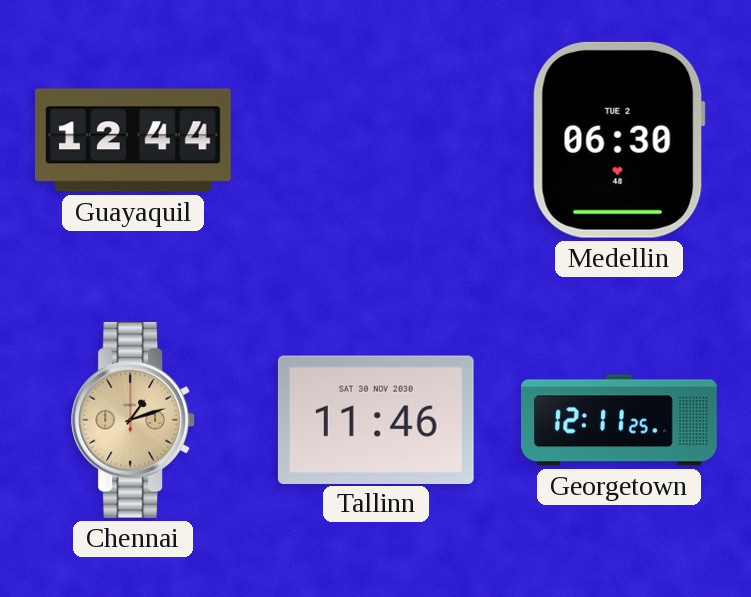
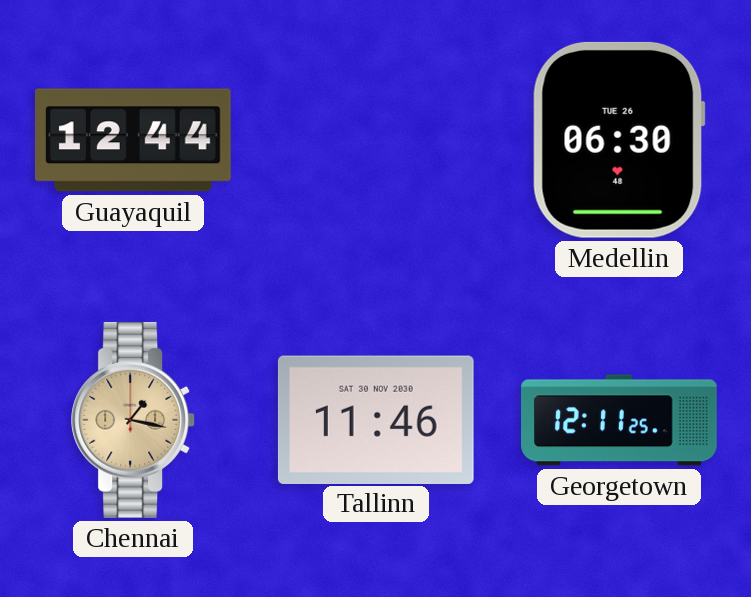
Medellin date: TUE 2 -> TUE 26 (619, 140)
Chennai: 1:12 -> 1:17 (134, 420)
